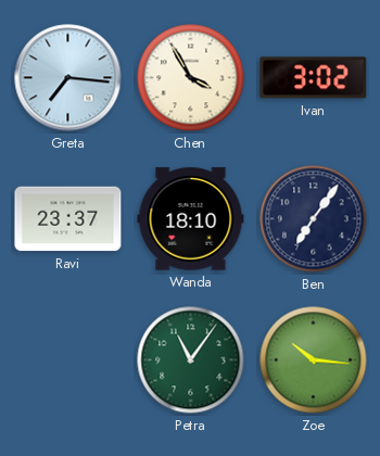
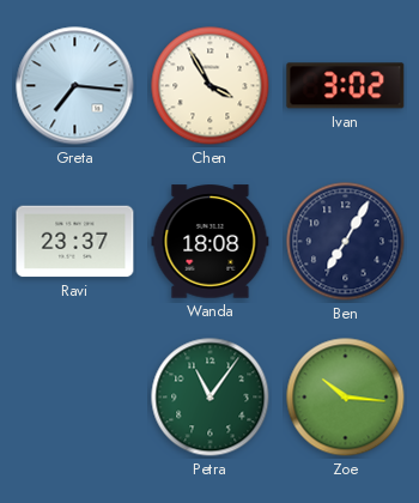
Wanda: 18:10 -> 18:08 (211, 242)
Ben: 7:06 -> 7:05 (346, 242)
